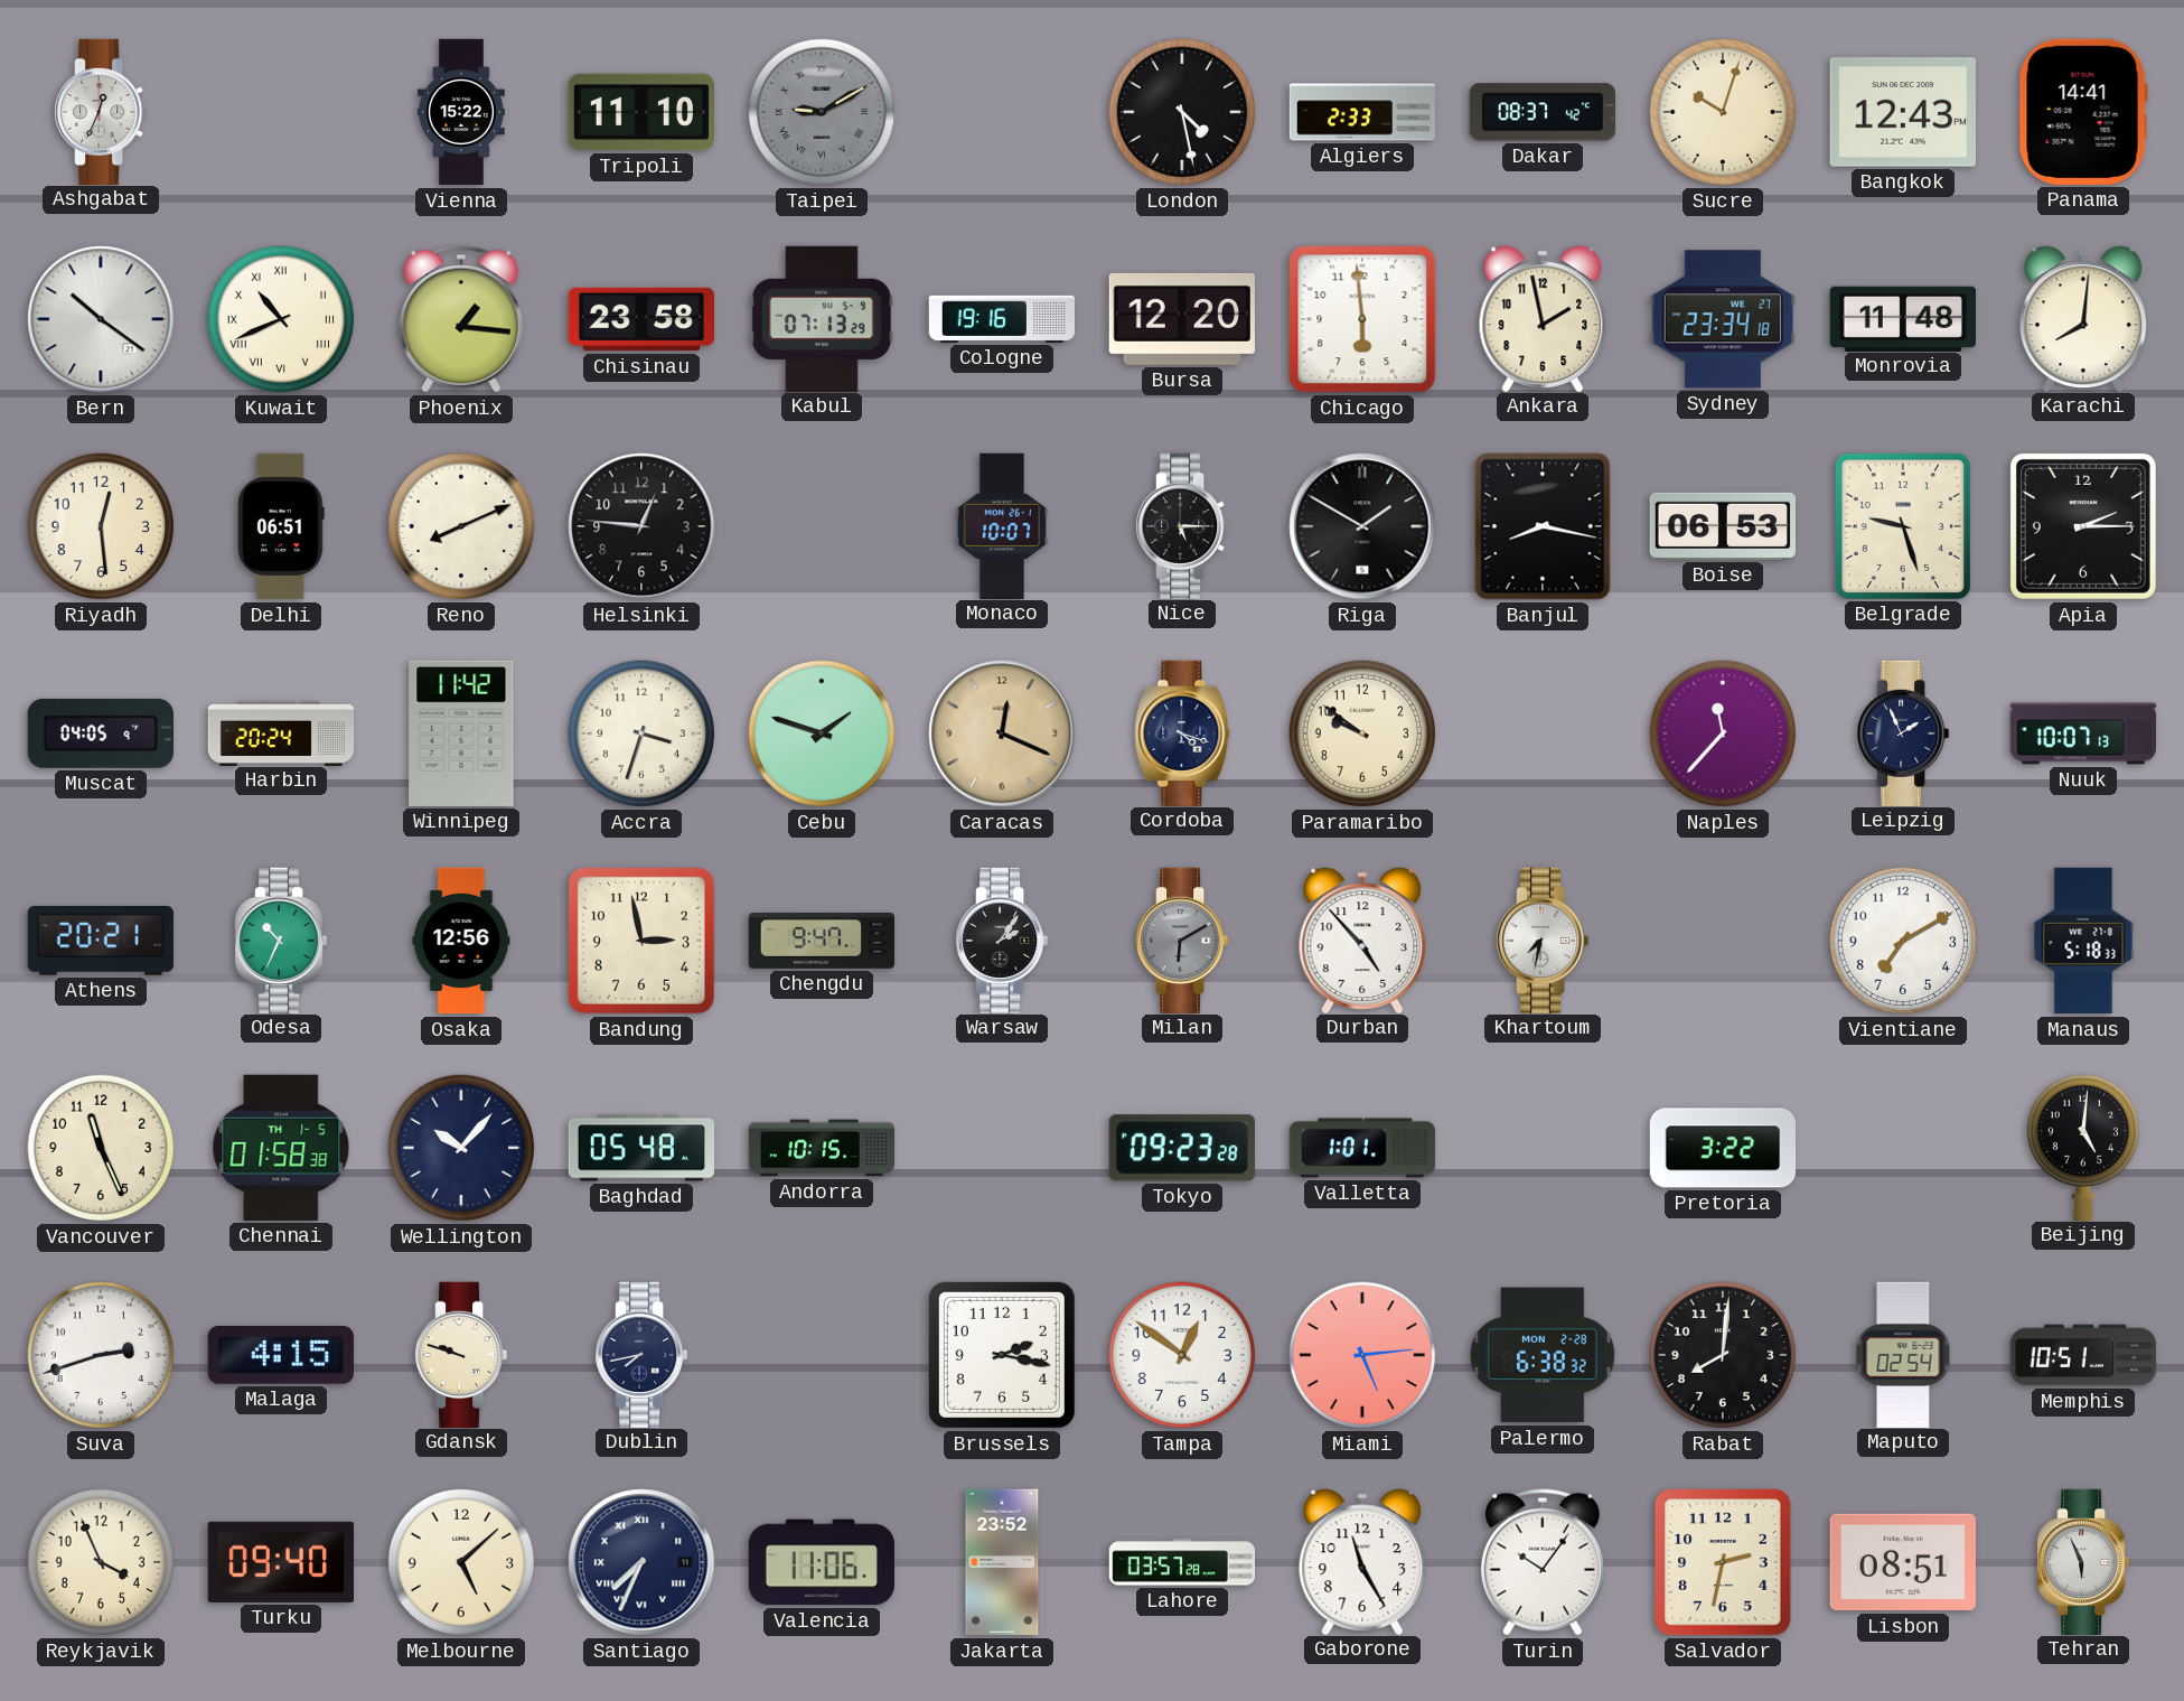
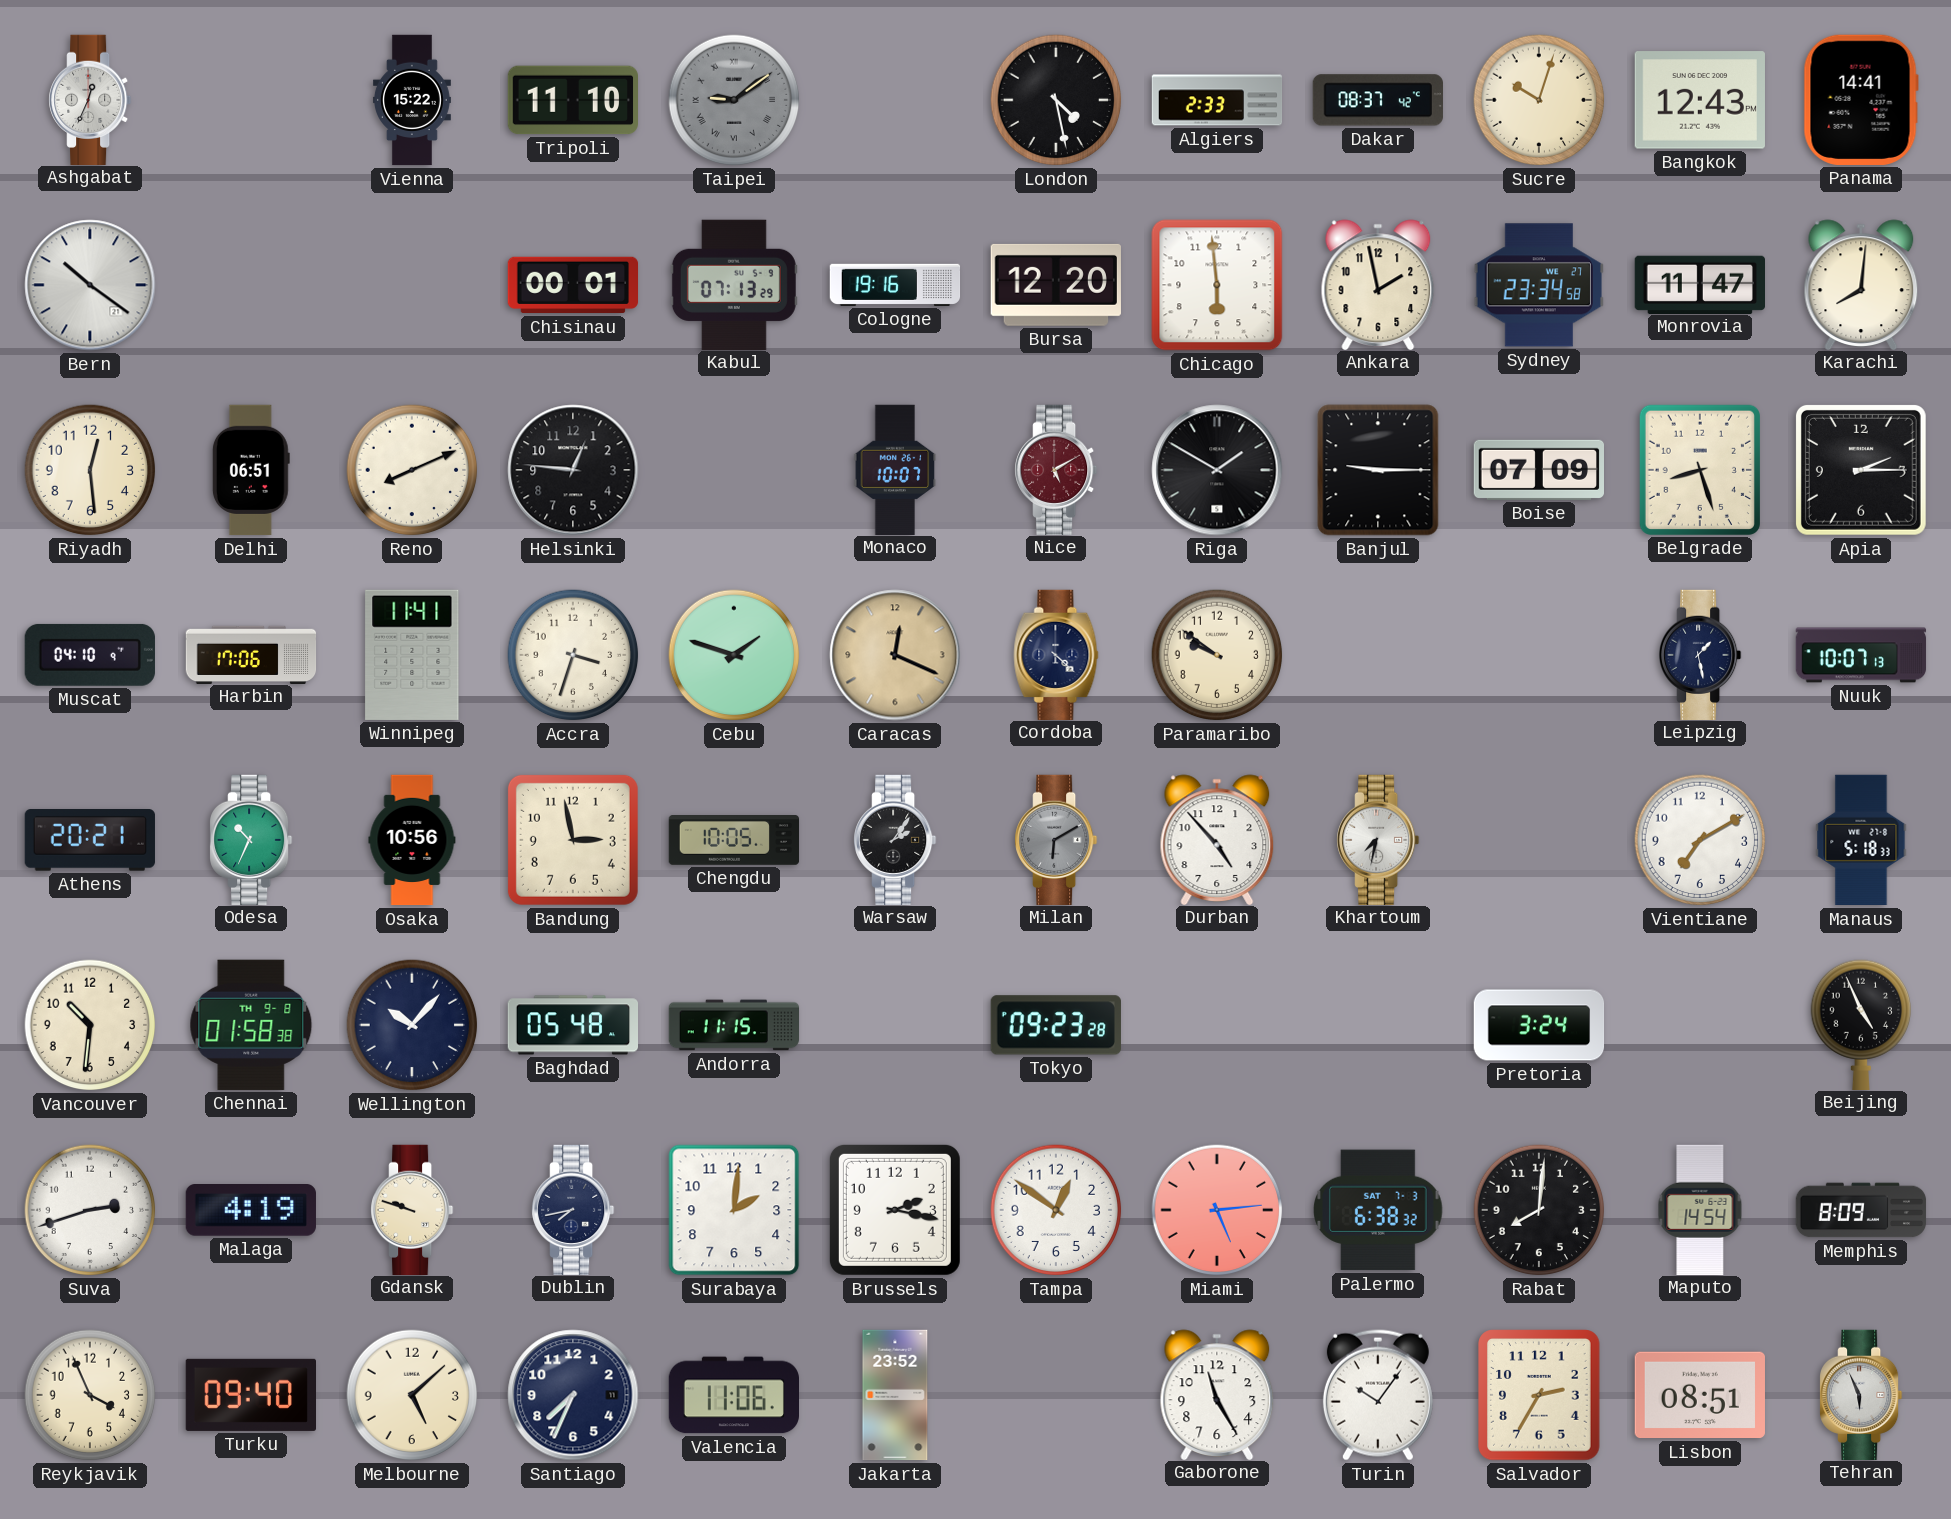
Taipei: 9:10 -> 9:09 (734, 100)
Kuwait: 10:41 -> none (281, 319)
Phoenix: 1:16 -> none (461, 319)
Chisinau: 23:58 -> 00:01 (573, 285)
Sydney: 23:34:18 -> 23:34:58 (1539, 285)
Monrovia: 11:48 -> 11:47 (1699, 284)
Nice: 5:15 -> 5:10 (1057, 469)
Nice dial: black -> burgundy (1057, 469)
Banjul: 8:17 -> 9:15 (1378, 470)
Boise: 06:53 -> 07:09 (1538, 470)
Belgrade: 9:27 -> 8:27 (1700, 470)
Muscat: 04:05 -> 04:10 (90, 655)
Harbin: 20:24 -> 17:06 (251, 654)
Winnipeg: 11:42 -> 11:41 (412, 655)
Cordoba: 4:18 -> 4:22 (1056, 654)
Naples: 11:37 -> none (1723, 733)
Leipzig: 1:56 -> 1:28 (1701, 654)
Osaka: 12:56 -> 10:56 (412, 840)
Chengdu: 9:47 -> 10:05 (734, 841)
Vancouver: 11:26 -> 10:31 (90, 1025)
Chennai date: TH 1-5 -> TH 9-8 (251, 1025)
Andorra: 10:15 -> 11:15 (734, 1025)
Valletta: 1:01 -> none (1362, 1148)
Pretoria: 3:22 -> 3:24 (1539, 1025)
Beijing: 5:01 -> 4:56 (1860, 1024)
Malaga: 4:15 -> 4:19 (251, 1211)
Surabaya: none -> 2:01 (734, 1210)
Palermo date: MON 2-28 -> SAT 7-3 (1379, 1210)
Maputo: 02:54 -> 14:54 (1700, 1209)
Memphis: 10:51 -> 8:09 (1861, 1210)
Santiago numerals: Roman -> Arabic (573, 1395)
Lahore: 03:57 -> none (1182, 1562)
Salvador: 2:32 -> 2:35 (1540, 1395)
